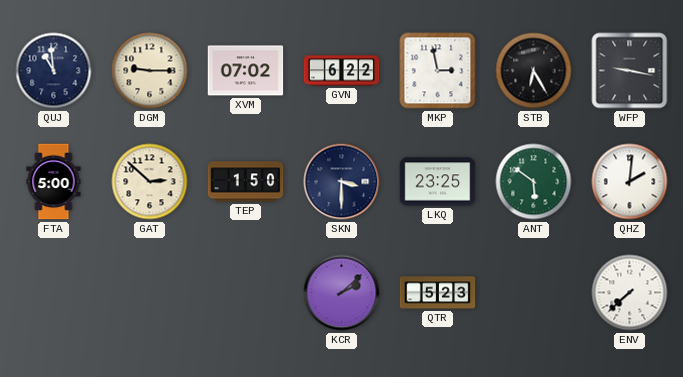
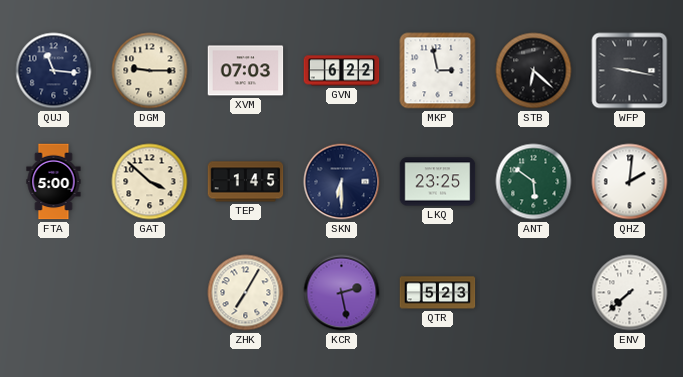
QUJ: 10:59 -> 11:16 (54, 71)
XVM: 07:02 -> 07:03 (246, 71)
STB: 6:25 -> 6:22 (534, 71)
GAT: 2:52 -> 3:52 (150, 182)
TEP: 1:50 -> 1:45 (246, 182)
SKN: 3:30 -> 6:30 (342, 182)
ZHK: none -> 7:05 (246, 293)
KCR: 2:08 -> 2:28 (342, 293)
